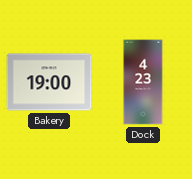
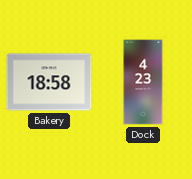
Bakery: 19:00 -> 18:58 (49, 82)
